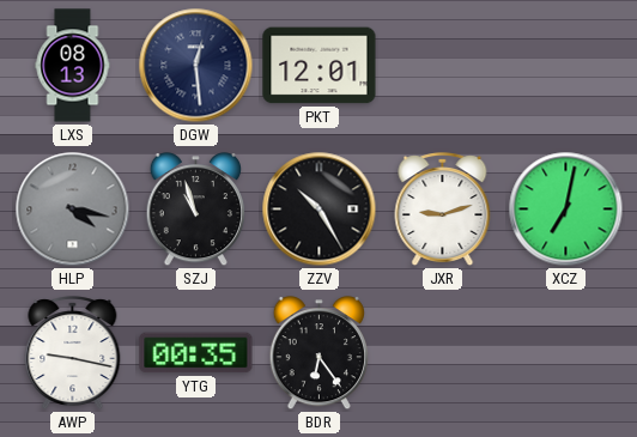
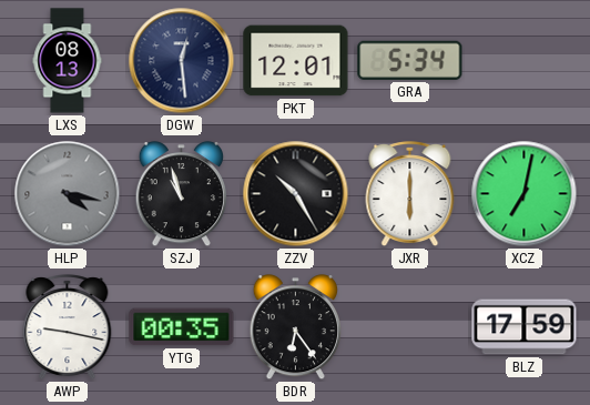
GRA: none -> 5:34 (410, 60)
JXR: 9:12 -> 6:00 (410, 194)
BLZ: none -> 17:59 (525, 327)
